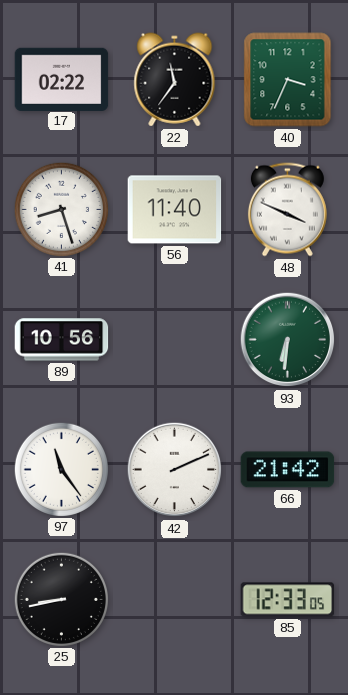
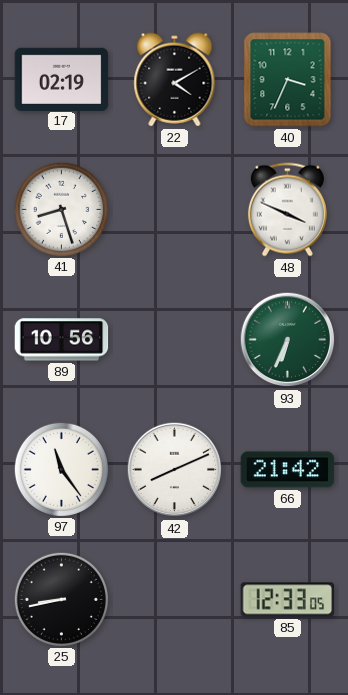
17: 02:22 -> 02:19 (62, 79)
22: 11:36 -> 4:10 (175, 80)
56: 11:40 -> none (175, 210)
93: 6:31 -> 6:34 (288, 340)
42: 2:11 -> 8:11 (175, 470)
